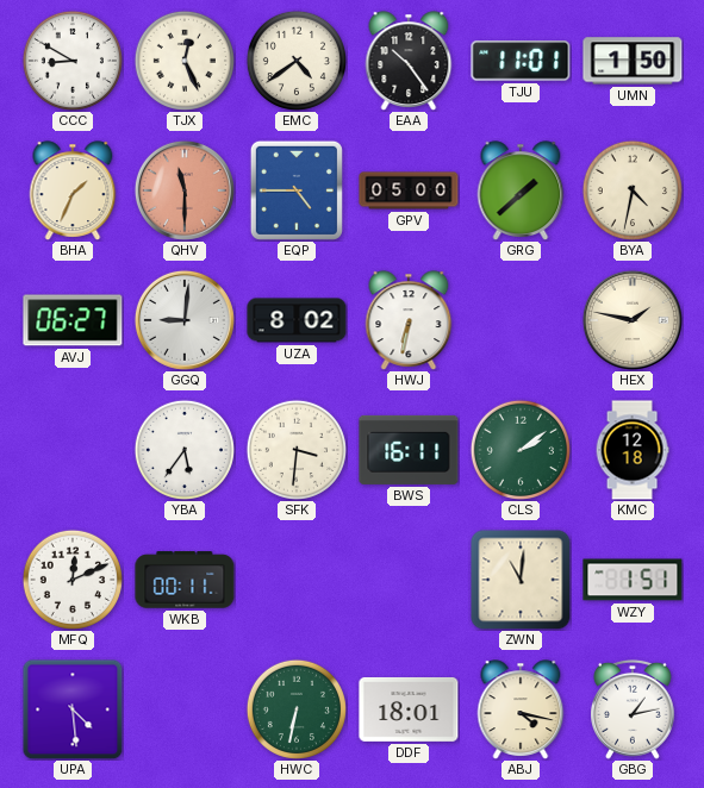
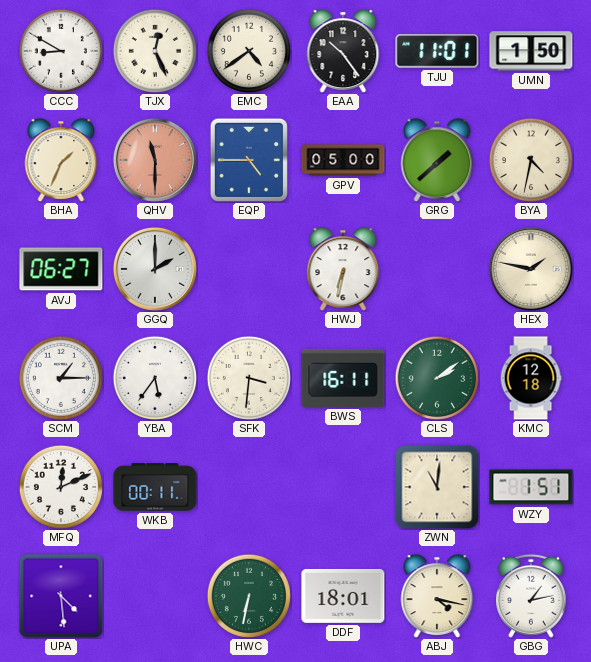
GGQ: 9:01 -> 2:00 (155, 269)
UZA: 8:02 -> none (297, 320)
SCM: none -> 1:15 (61, 378)
